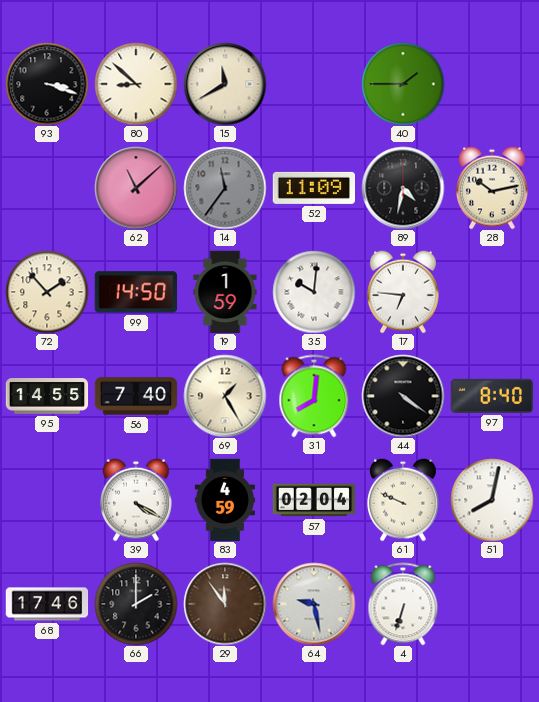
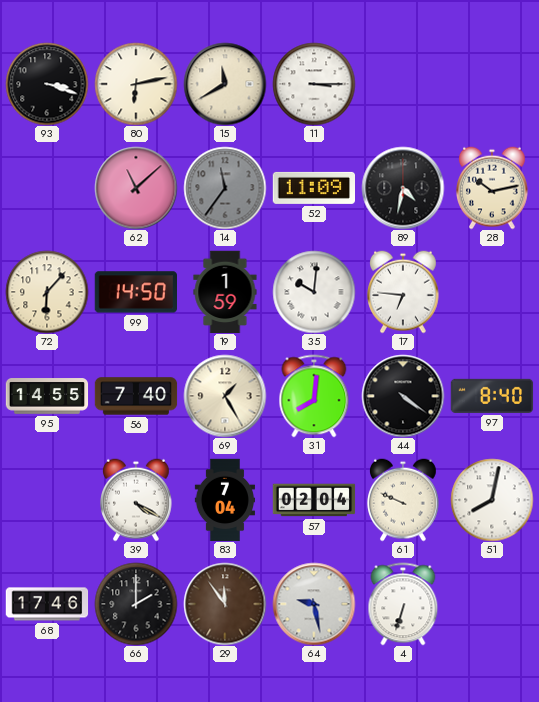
80: 8:52 -> 6:13 (136, 84)
11: none -> 3:15 (314, 84)
40: 1:45 -> none (403, 84)
72: 1:53 -> 6:07 (47, 292)
83: 4:59 -> 7:04 (224, 500)
